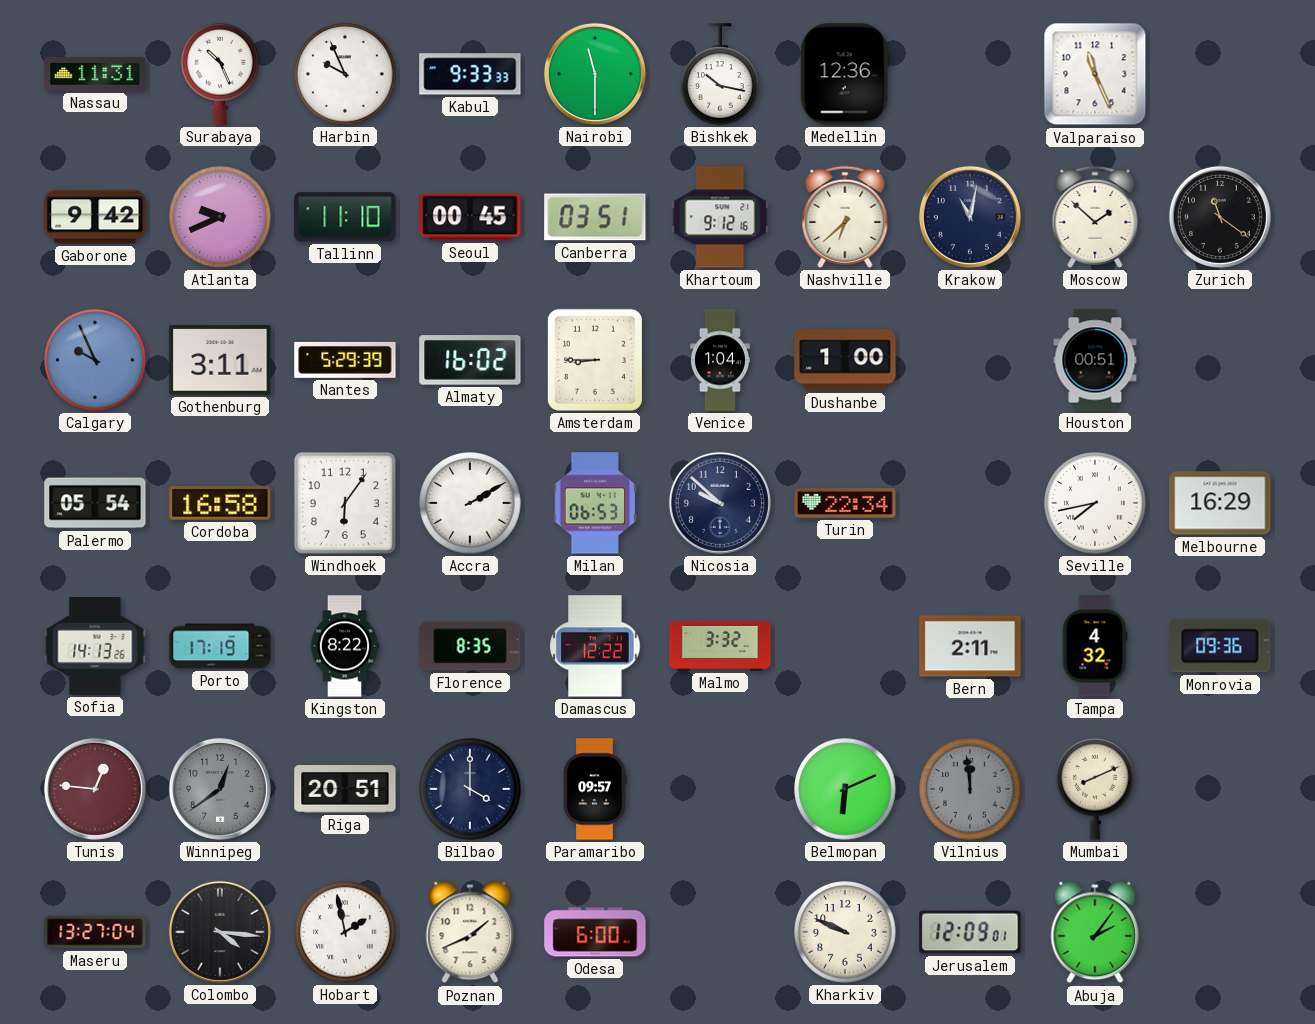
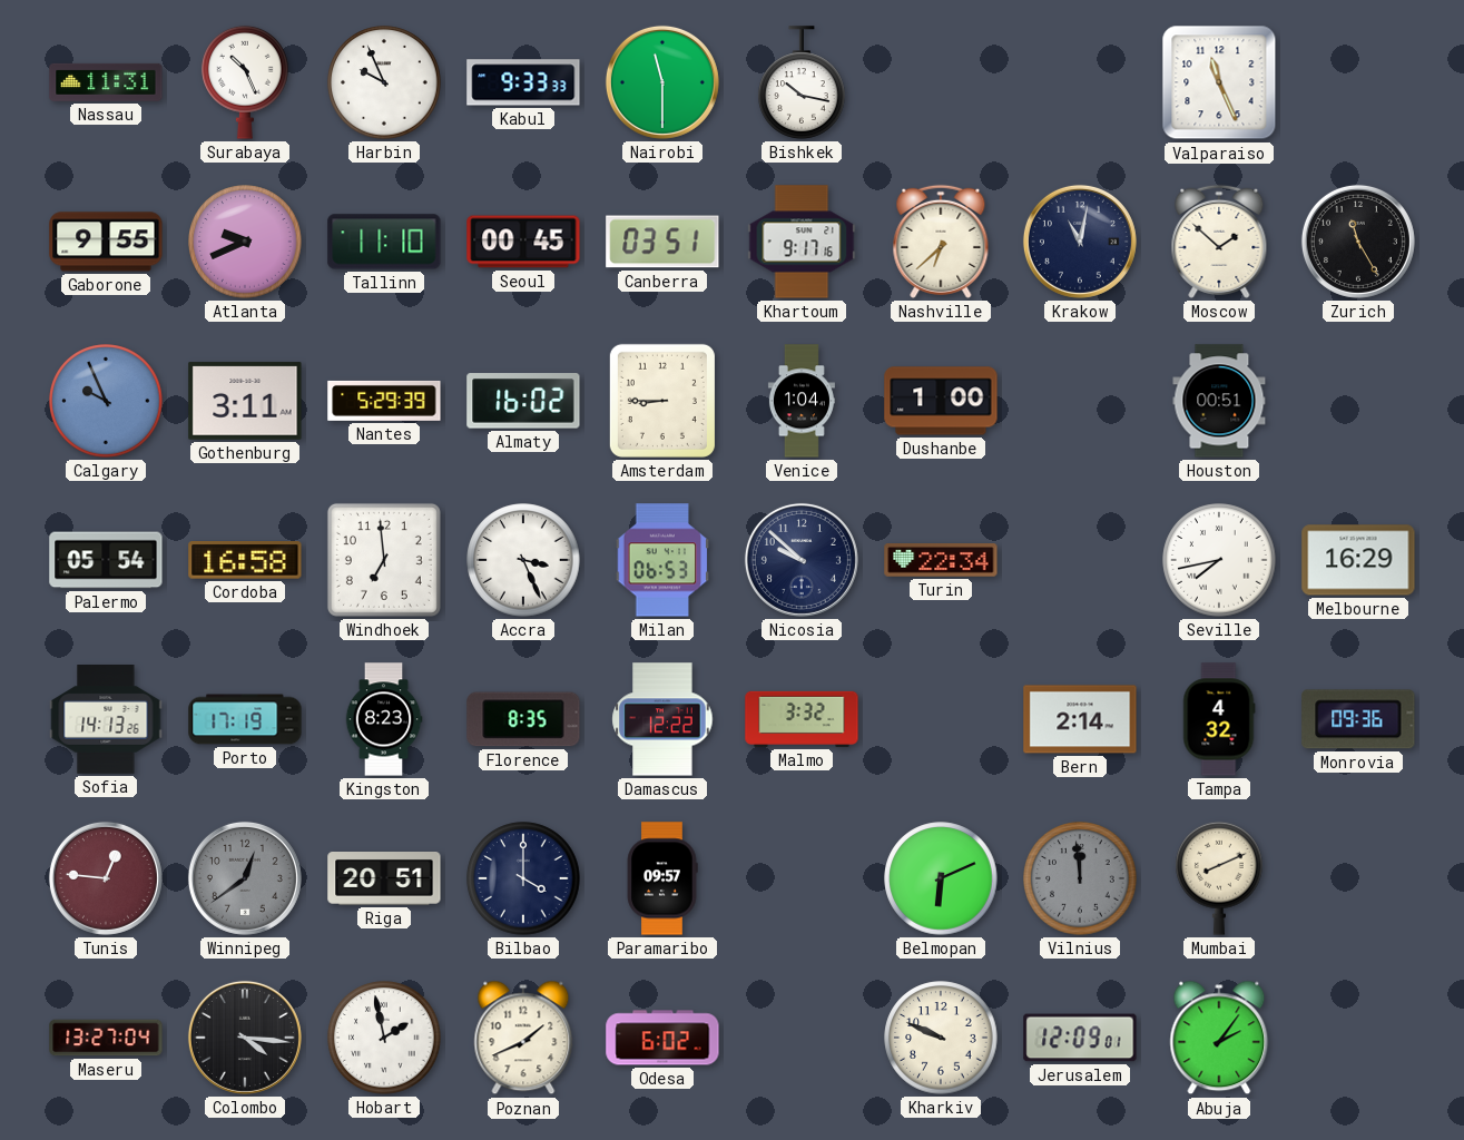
Medellin: 12:36 -> none (845, 74)
Gaborone: 9:42 -> 9:55 (106, 242)
Khartoum: 9:12 -> 9:17 (802, 242)
Zurich: 11:21 -> 11:25 (1358, 242)
Windhoek: 6:06 -> 6:59 (384, 560)
Accra: 2:10 -> 3:26 (523, 560)
Kingston: 8:22 -> 8:23 (384, 719)
Bern: 2:11 -> 2:14 (1080, 719)
Odesa: 6:00 -> 6:02 (662, 1038)
